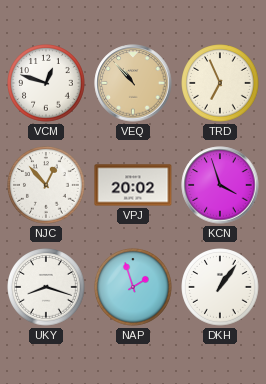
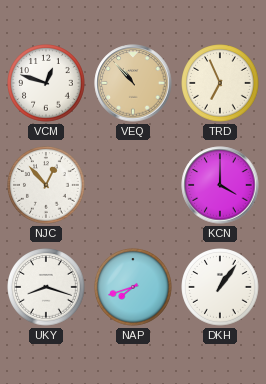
VPJ: 20:02 -> none (133, 185)
KCN: 3:57 -> 4:00 (220, 185)
NAP: 1:57 -> 7:42 (133, 287)
